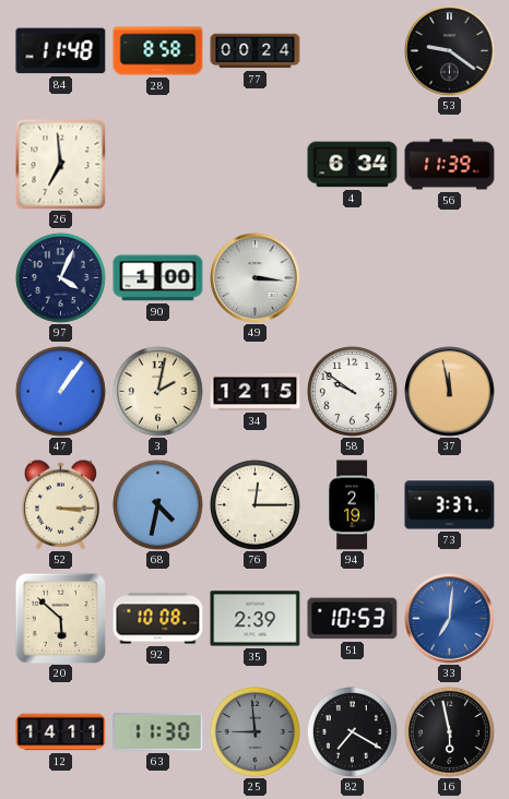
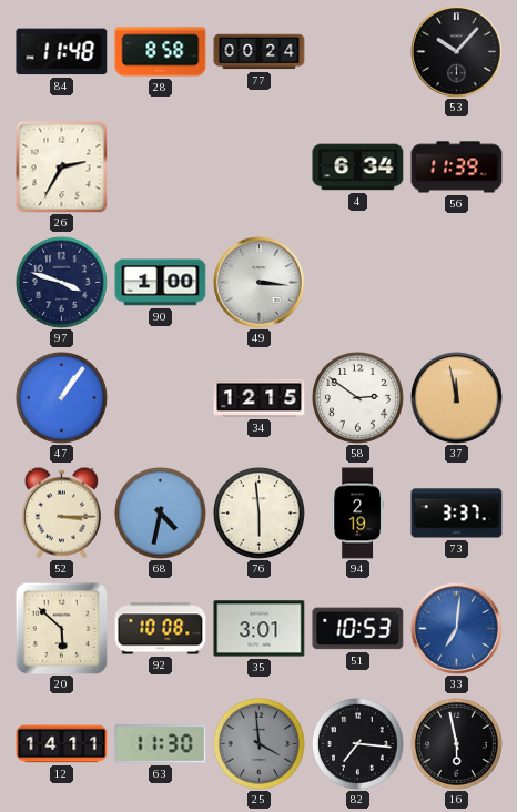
53: 9:21 -> 10:07 (457, 52)
26: 6:59 -> 2:35 (61, 166)
97: 4:04 -> 3:48 (61, 282)
3: 2:02 -> none (157, 391)
58: 9:51 -> 2:51 (357, 397)
76: 12:15 -> 5:59 (258, 512)
35: 2:39 -> 3:01 (260, 629)
25: 8:59 -> 3:59 (258, 743)
82: 7:20 -> 7:16 (357, 743)
